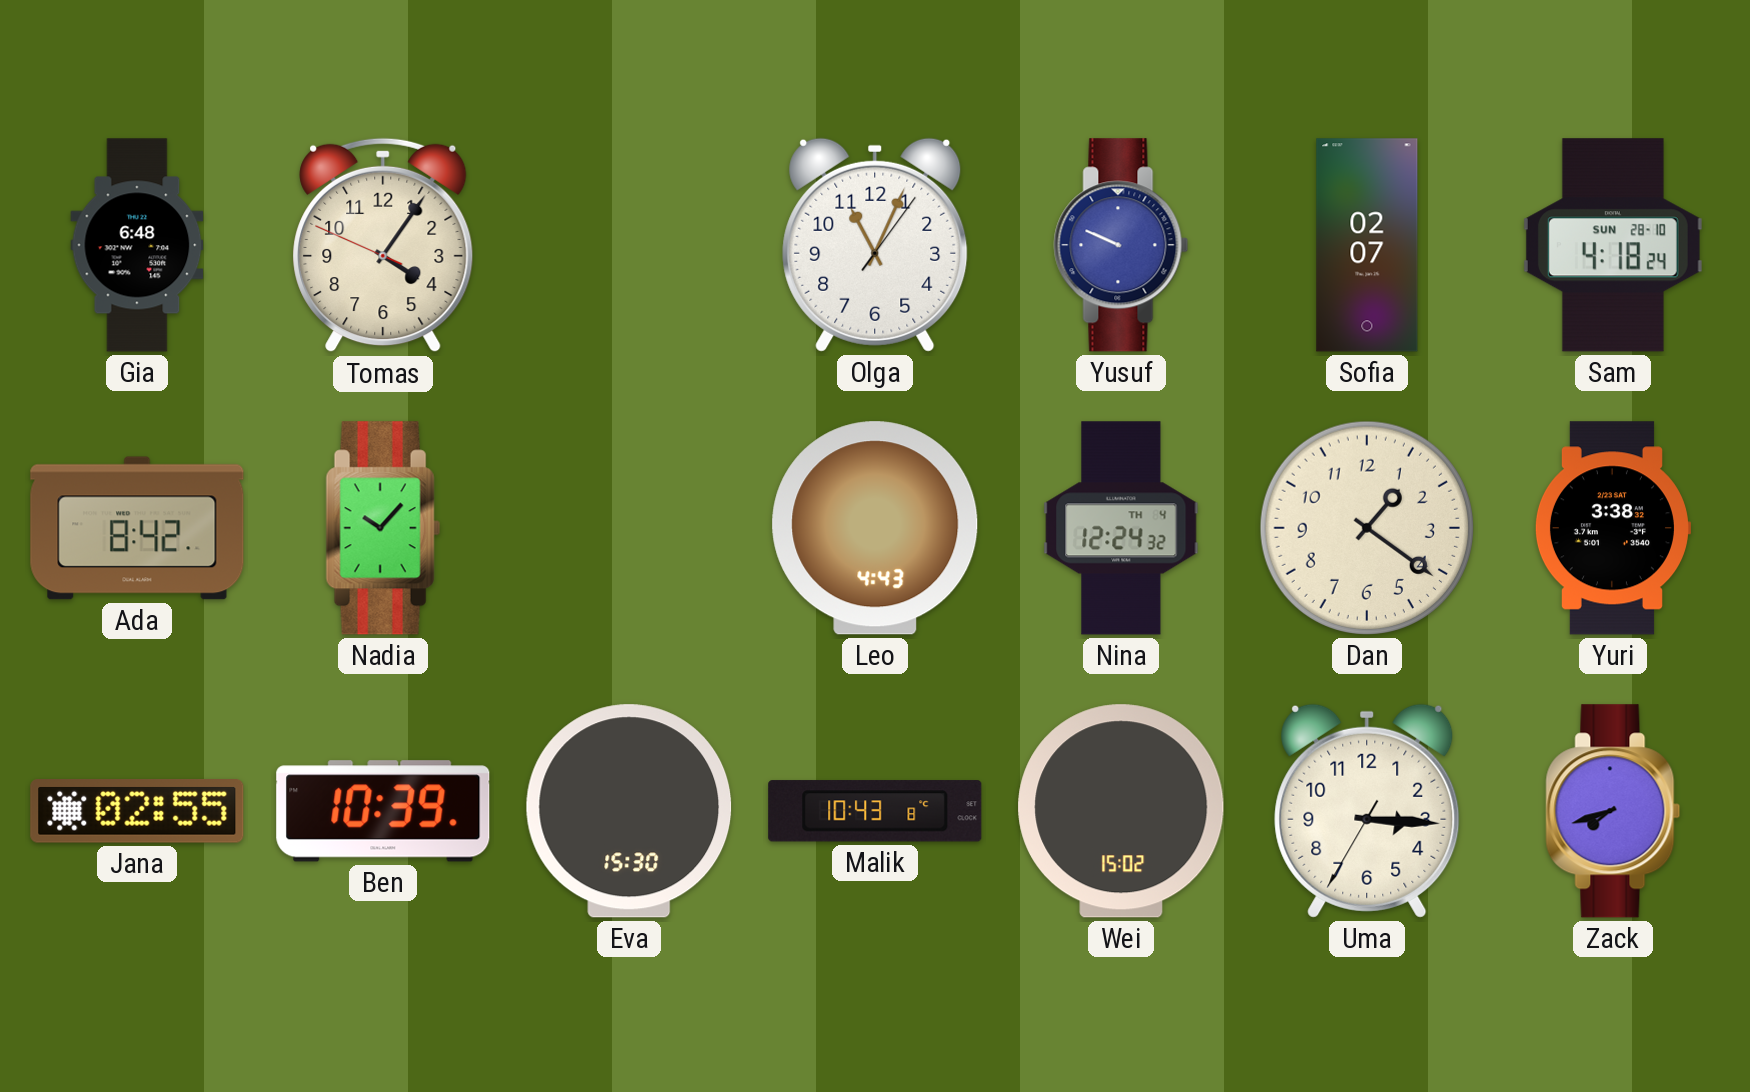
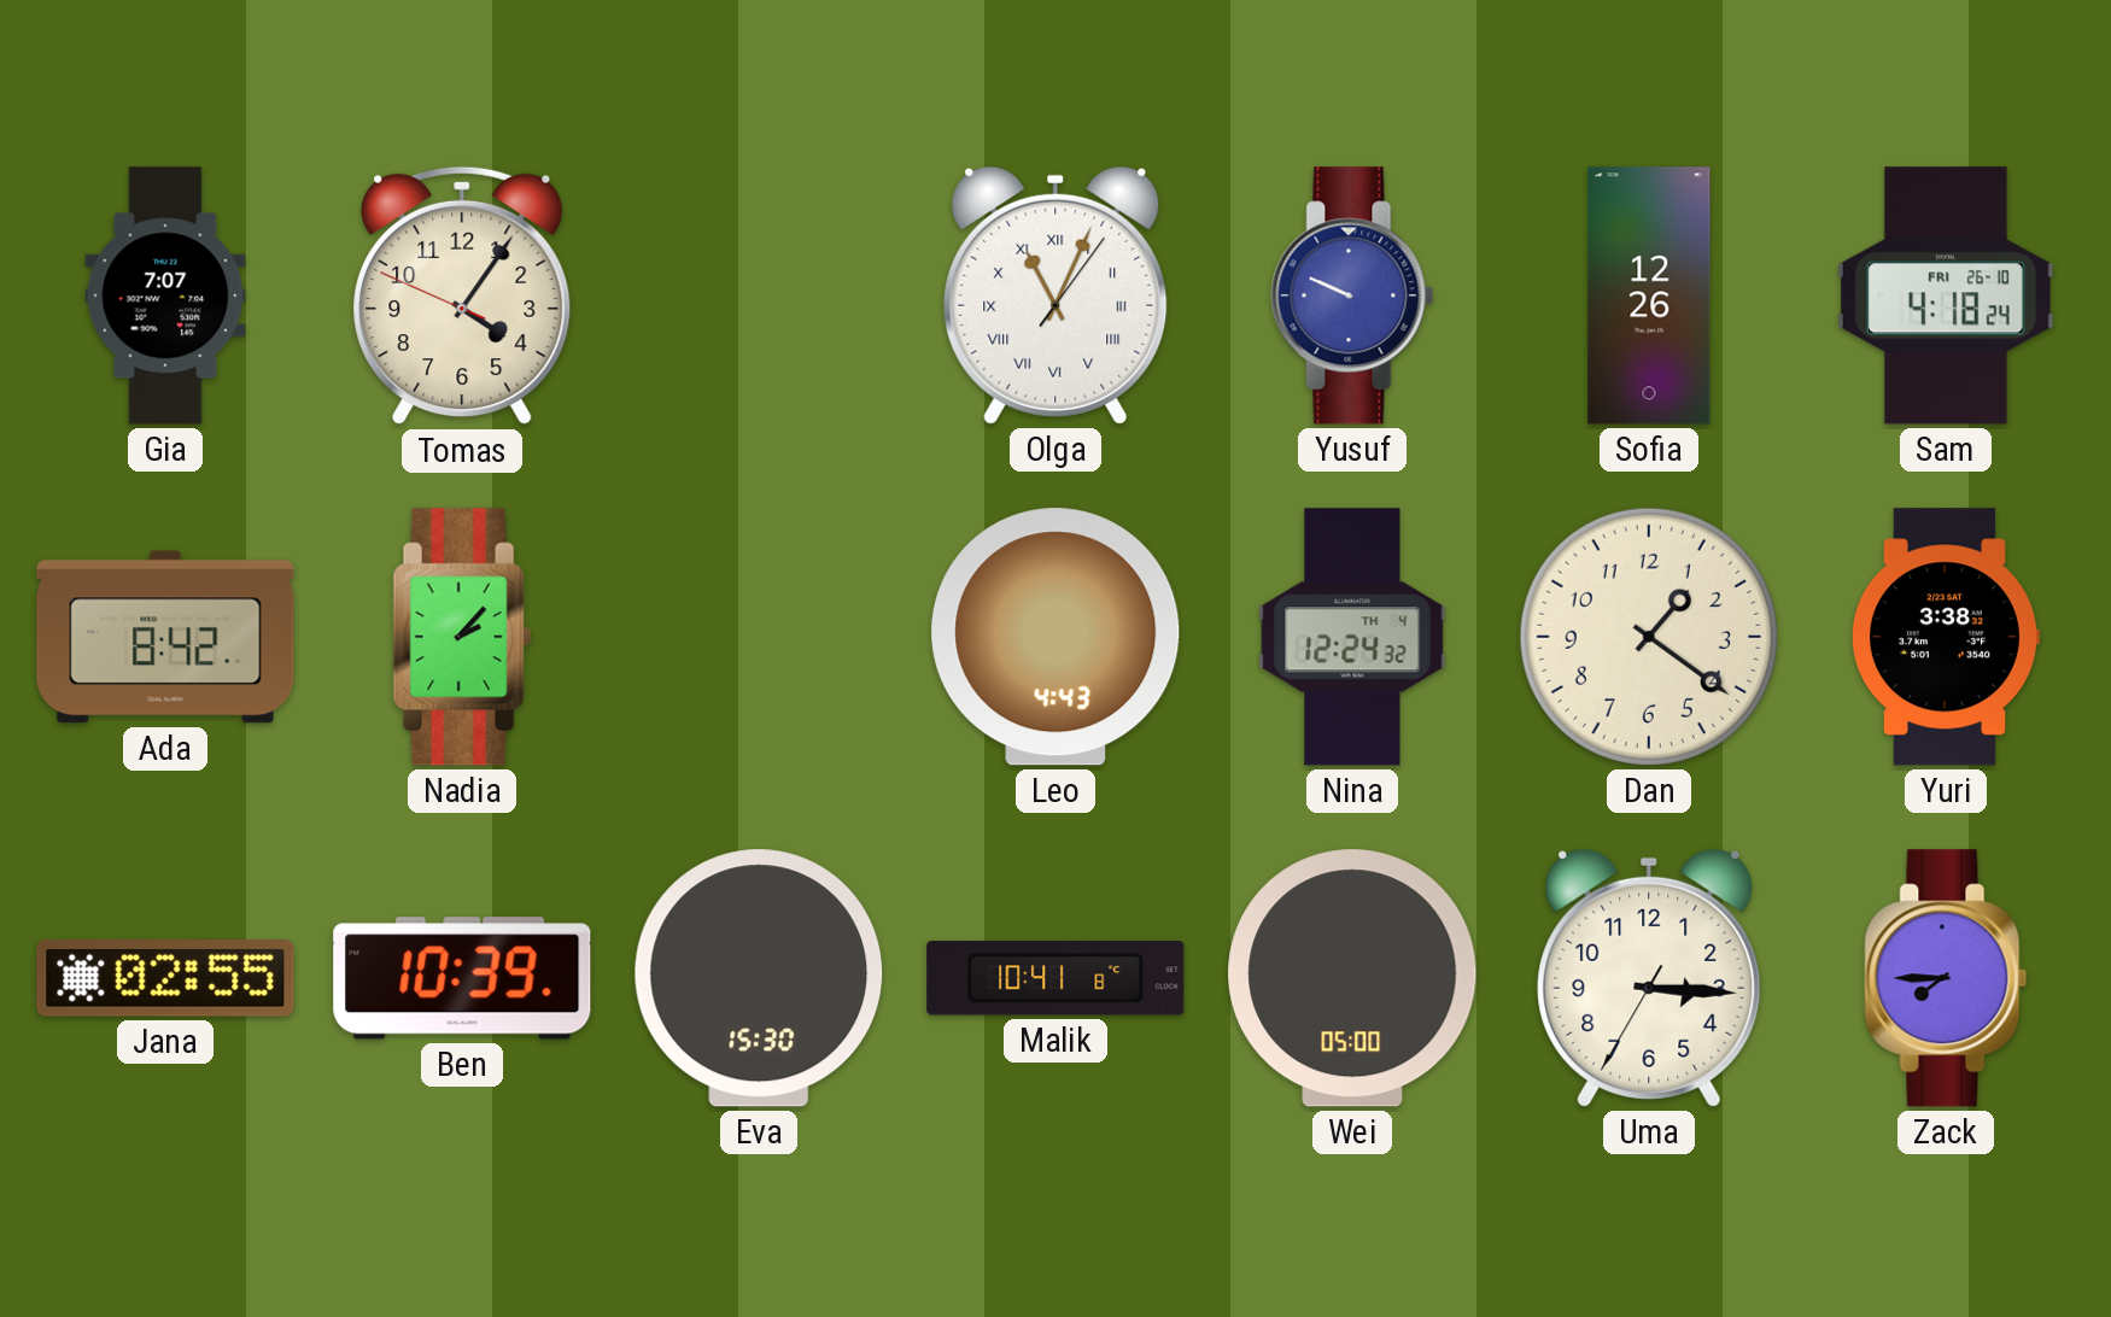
Gia: 6:48 -> 7:07 (165, 295)
Olga numerals: Arabic -> Roman (1055, 295)
Sofia: 02:07 -> 12:26 (1649, 295)
Sam date: SUN 28-10 -> FRI 26-10 (1946, 295)
Nadia: 10:07 -> 2:07 (462, 637)
Malik: 10:43 -> 10:41 (1055, 978)
Wei: 15:02 -> 05:00 (1352, 978)
Zack: 7:42 -> 7:45 (1946, 978)
